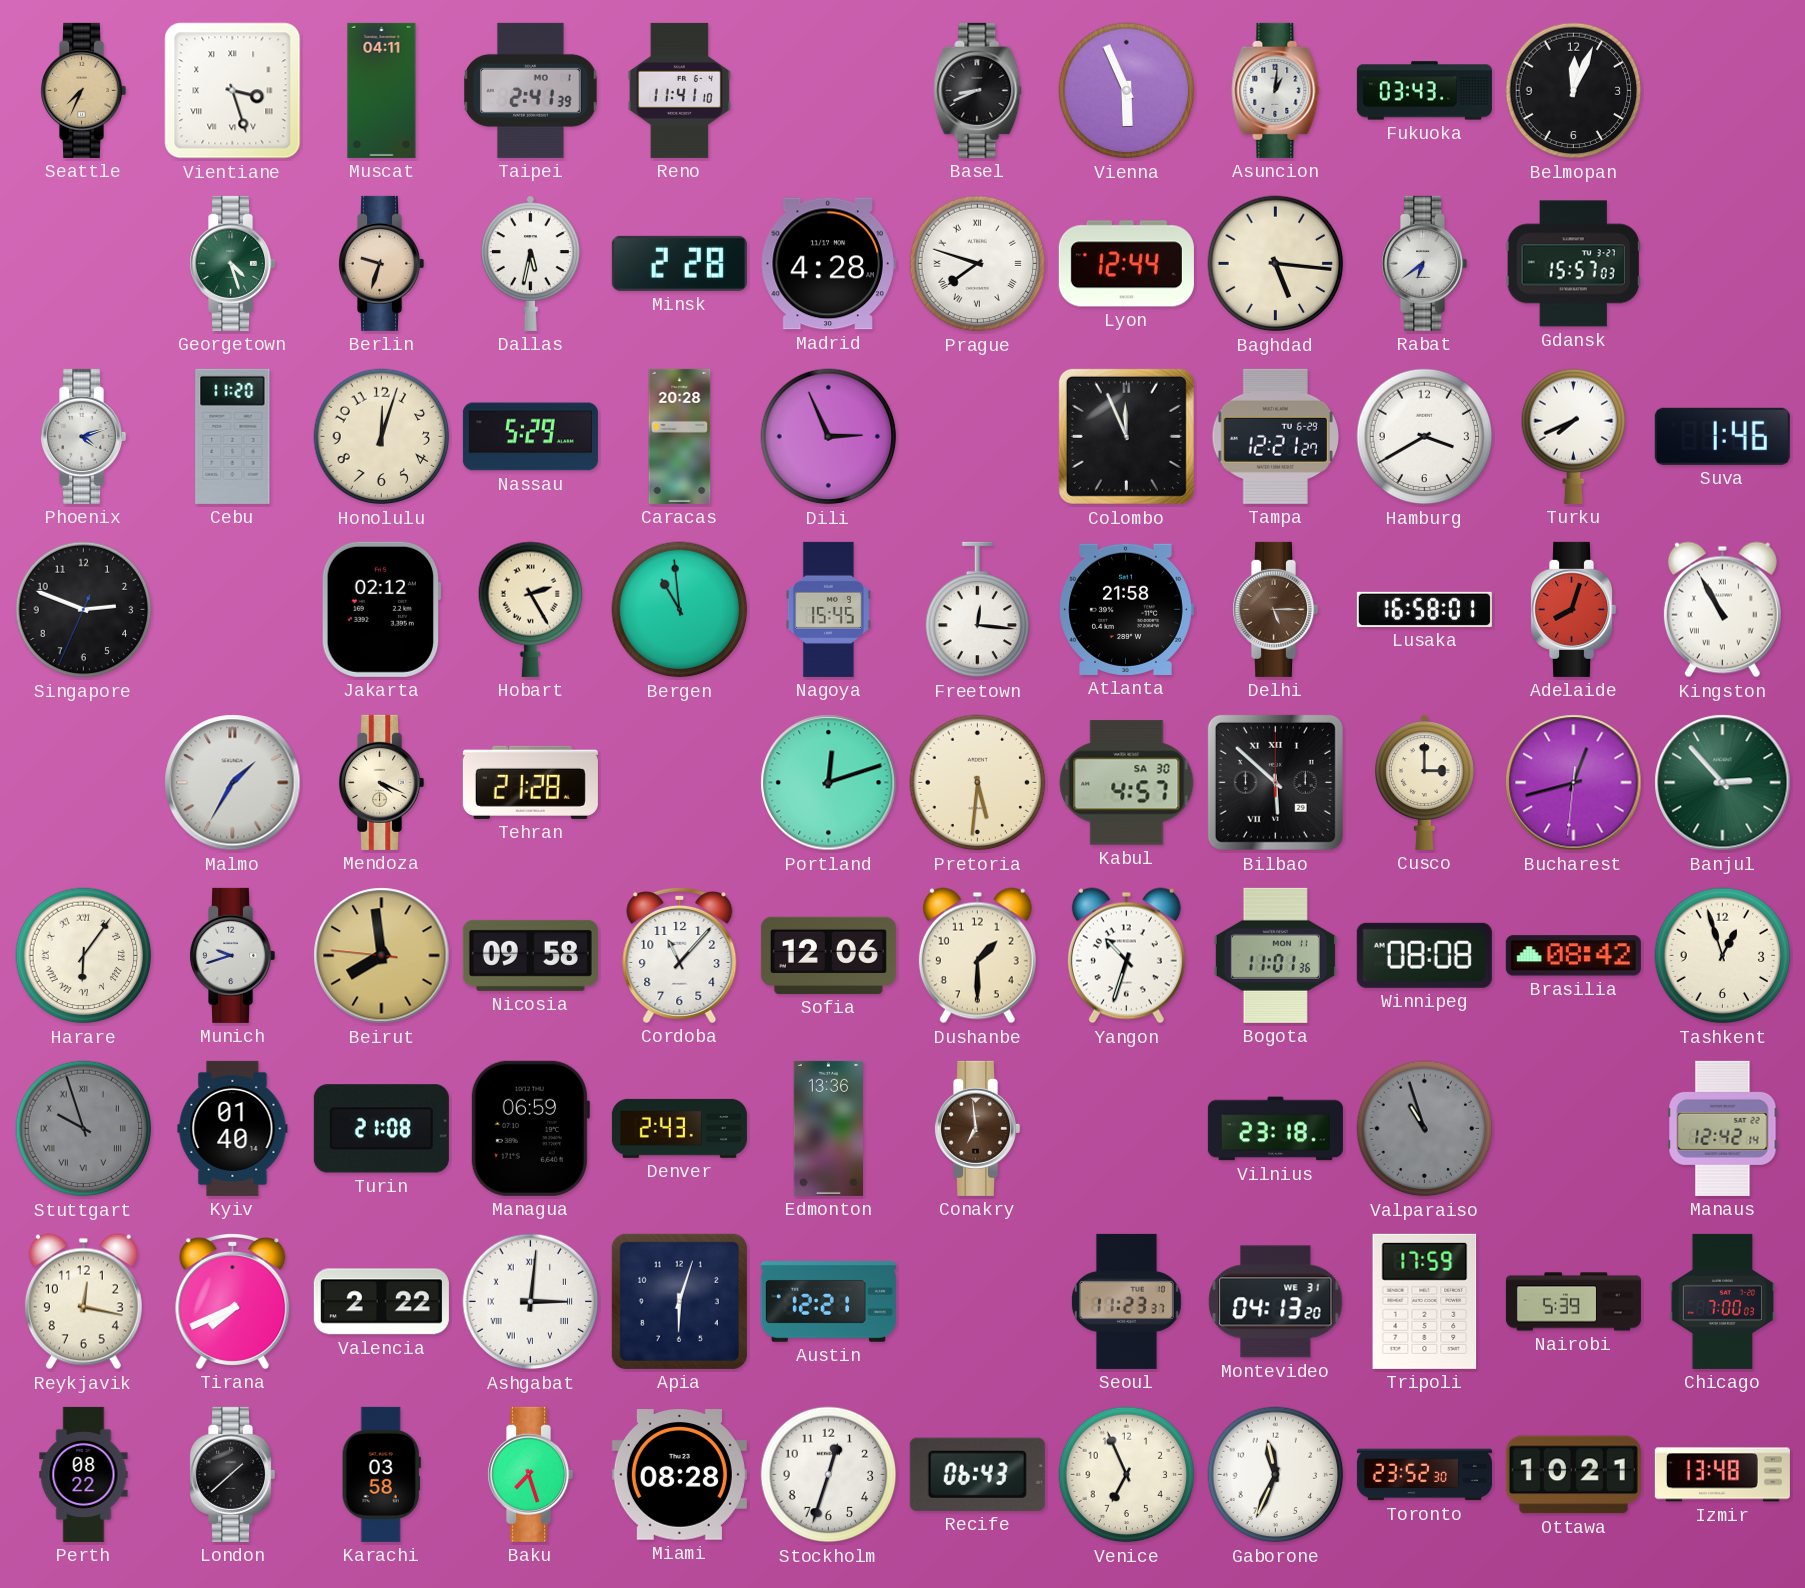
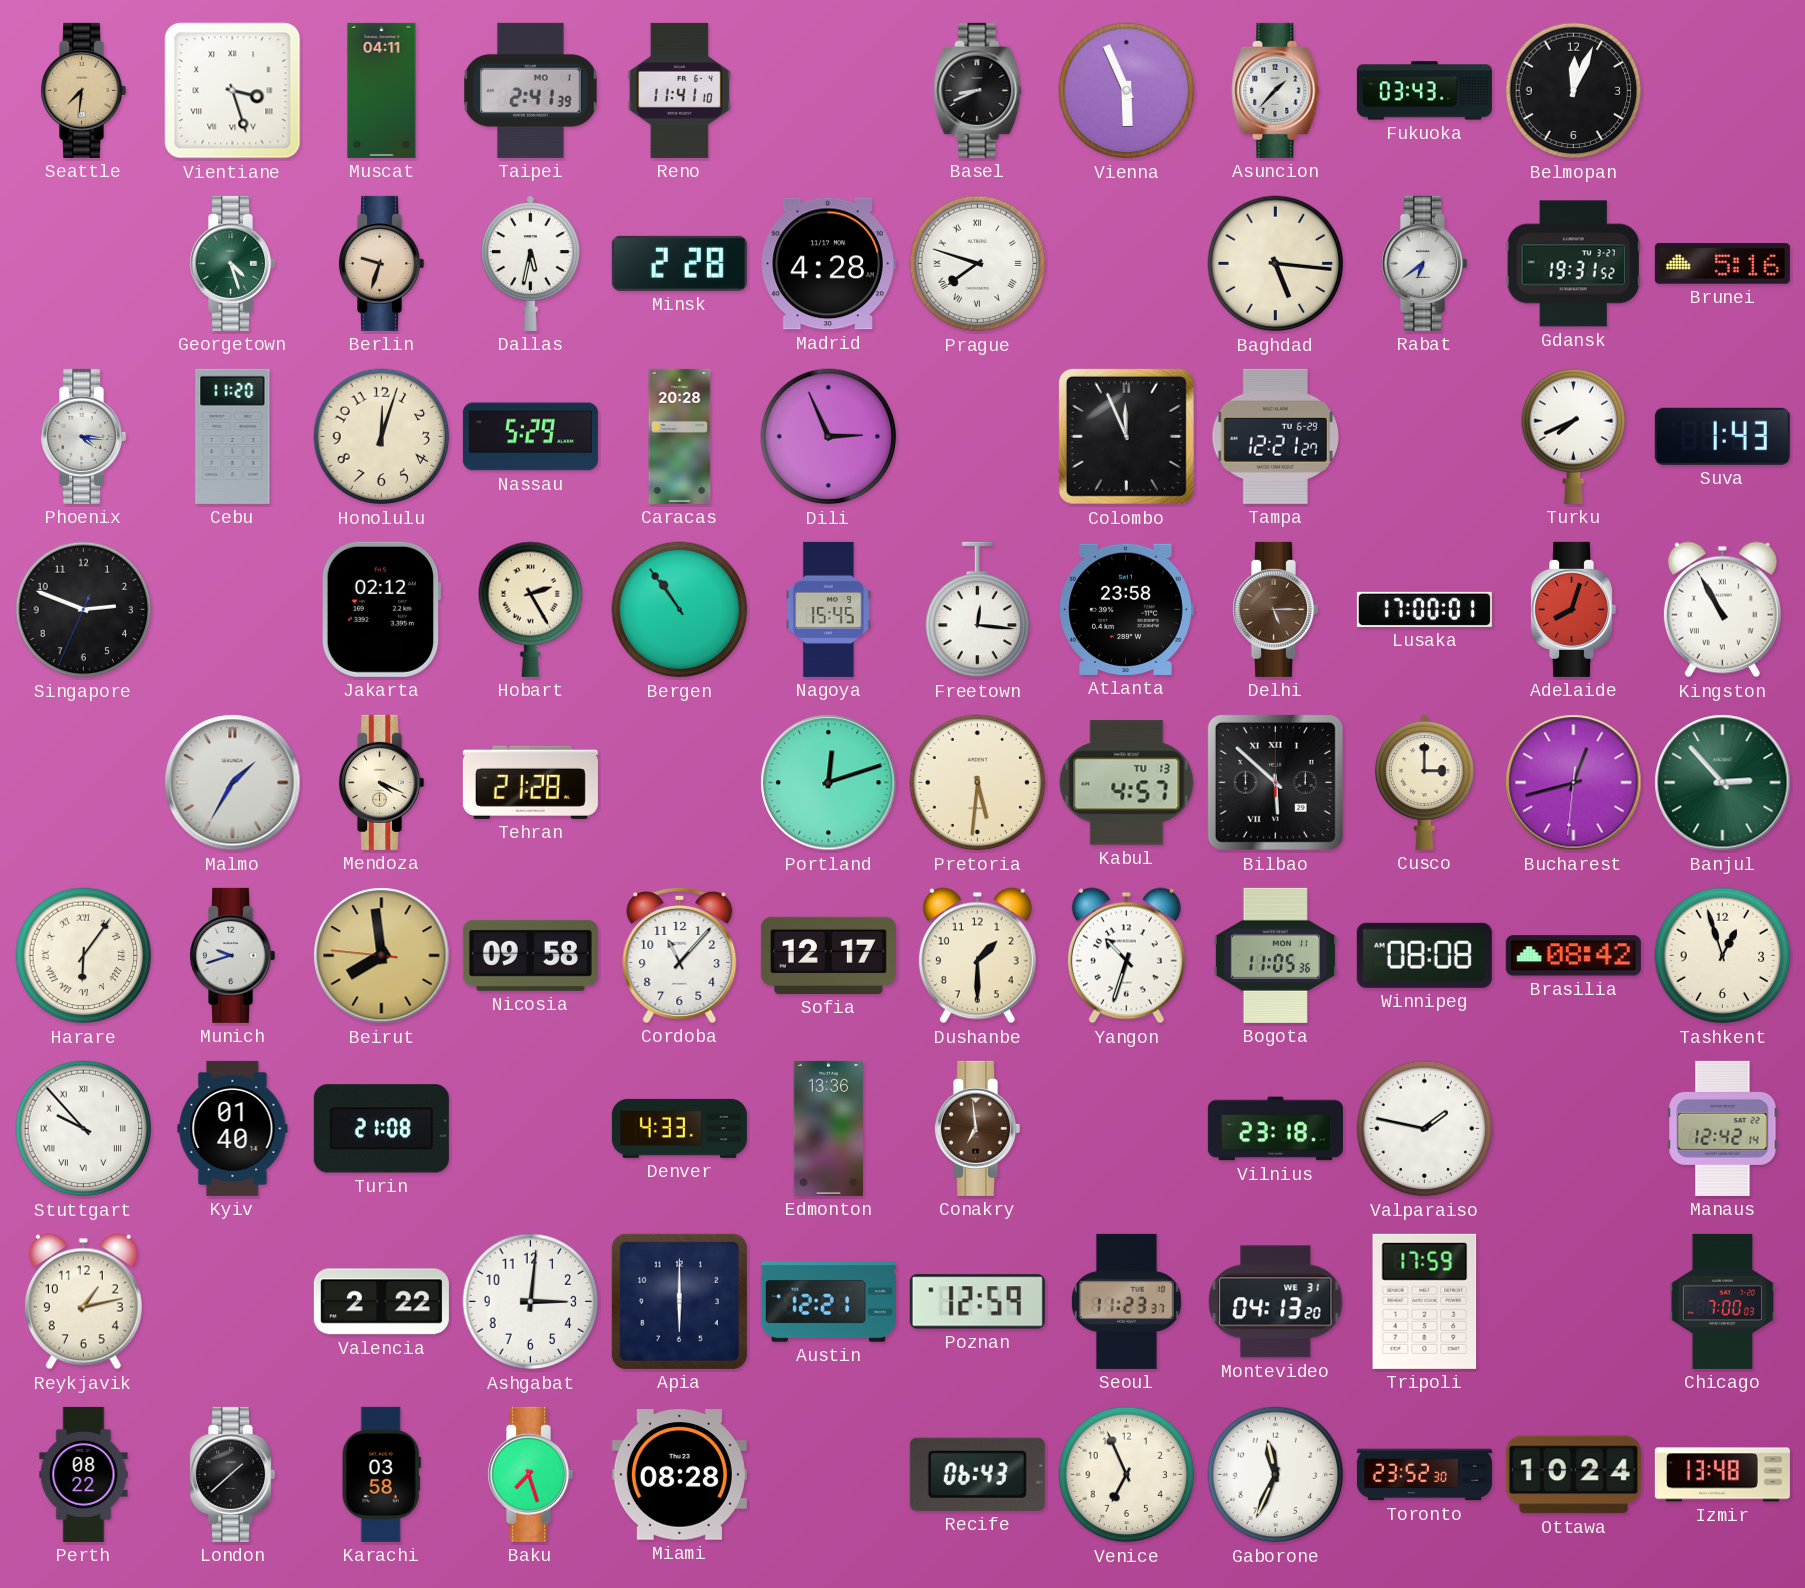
Seattle: 7:34 -> 7:31 (84, 90)
Asuncion: 1:01 -> 1:37 (1276, 90)
Lyon: 12:44 -> none (1126, 264)
Gdansk: 15:57 -> 19:31 (1573, 264)
Brunei: none -> 5:16 (1722, 264)
Phoenix: 4:12 -> 4:16 (84, 436)
Hamburg: 3:40 -> none (1425, 437)
Suva: 1:46 -> 1:43 (1722, 436)
Bergen: 10:59 -> 10:54 (680, 610)
Atlanta: 21:58 -> 23:58 (1126, 609)
Lusaka: 16:58 -> 17:00 (1424, 609)
Kabul date: SA 30 -> TU 13 (1127, 783)
Sofia: 12:06 -> 12:17 (828, 955)
Bogota: 11:01 -> 11:05 (1275, 955)
Stuttgart: 9:57 -> 9:53 (84, 1129)
Stuttgart dial: grey -> white (84, 1129)
Managua: 06:59 -> none (530, 1128)
Denver: 2:43 -> 4:33 (679, 1128)
Valparaiso: 10:57 -> 1:47 (1425, 1129)
Valparaiso dial: grey -> white (1425, 1129)
Reykjavik: 12:17 -> 1:13 (83, 1302)
Tirana: 7:41 -> none (233, 1301)
Ashgabat numerals: Roman -> Arabic (531, 1302)
Apia: 6:03 -> 6:00 (679, 1301)
Poznan: none -> 12:59 (977, 1302)
Nairobi: 5:39 -> none (1573, 1302)
Stockholm: 12:33 -> none (829, 1475)
Ottawa: 10:21 -> 10:24 (1573, 1475)
